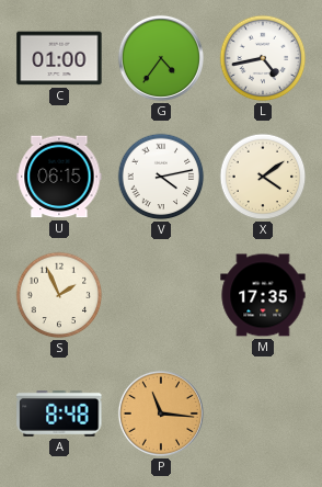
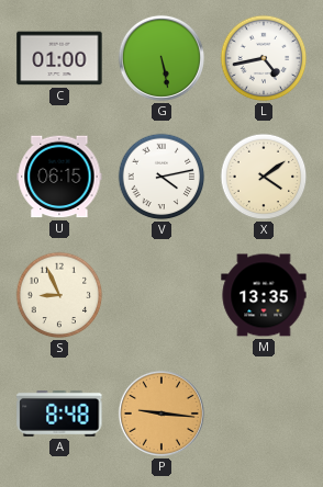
G: 4:36 -> 5:28 (161, 58)
S: 1:56 -> 8:56 (59, 295)
M: 17:35 -> 13:35 (264, 295)
P: 11:16 -> 9:16 (161, 414)
